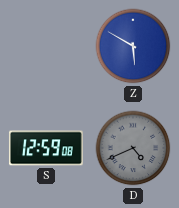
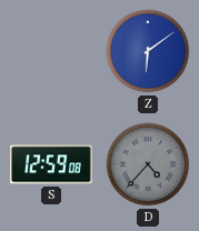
Z: 5:50 -> 6:09 (148, 51)
D: 4:41 -> 4:37 (148, 164)
